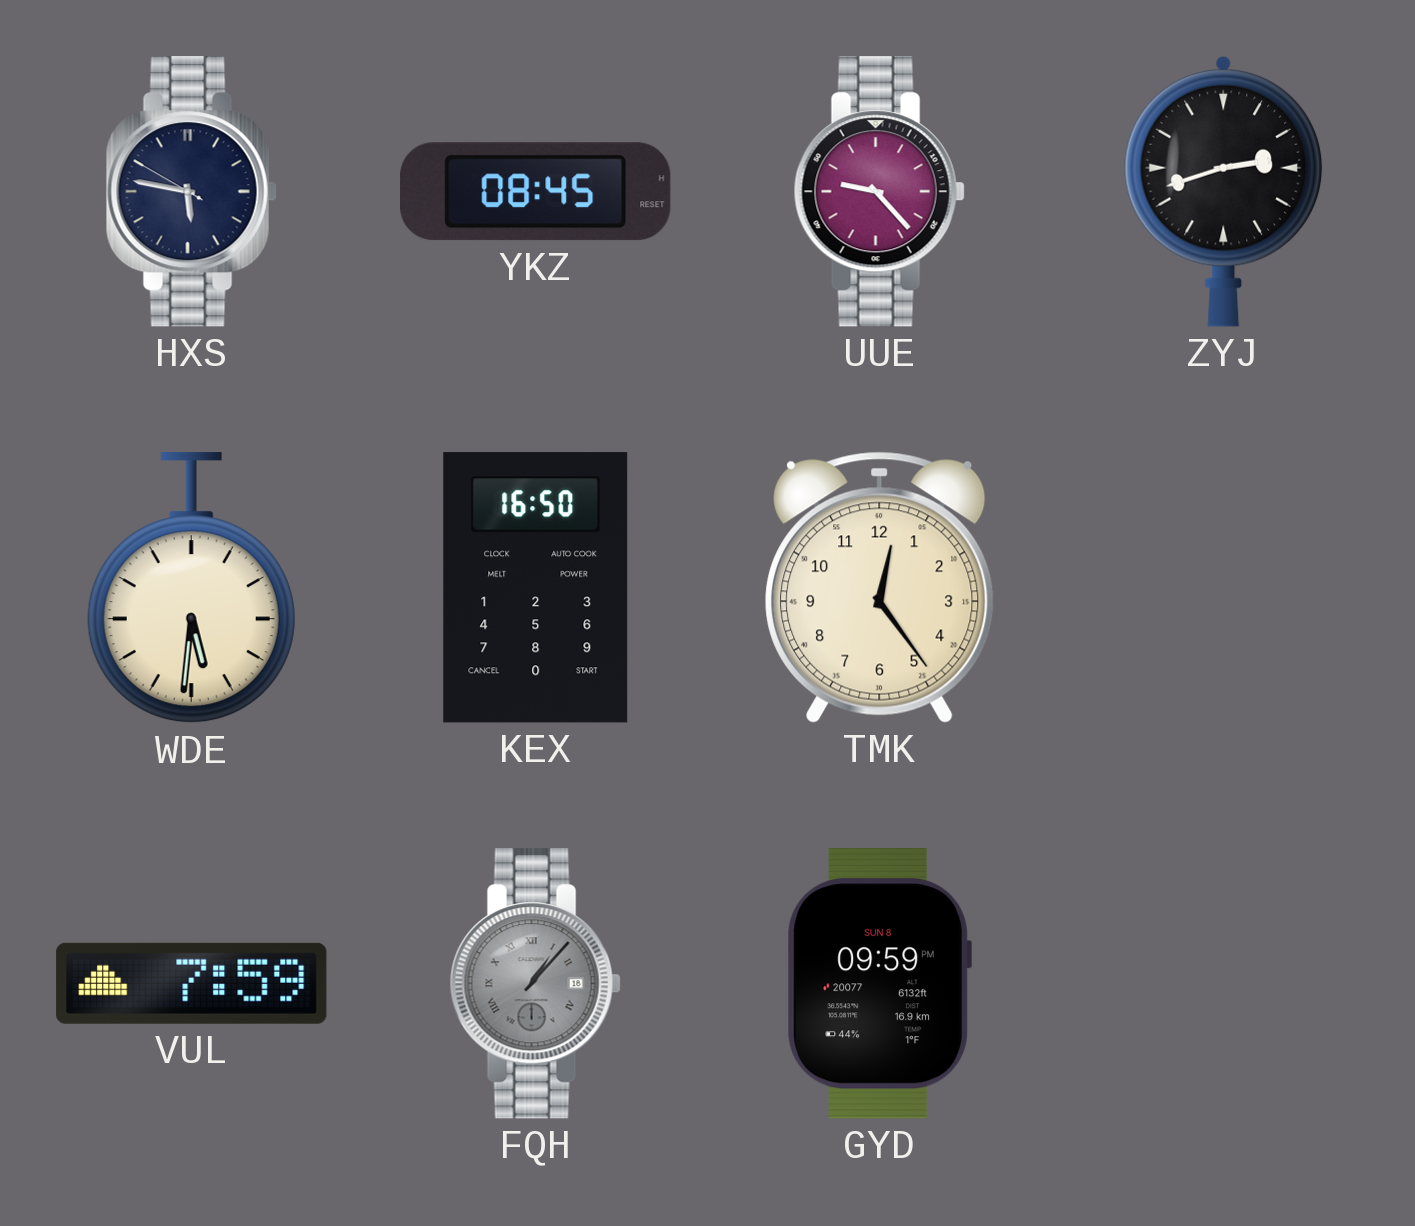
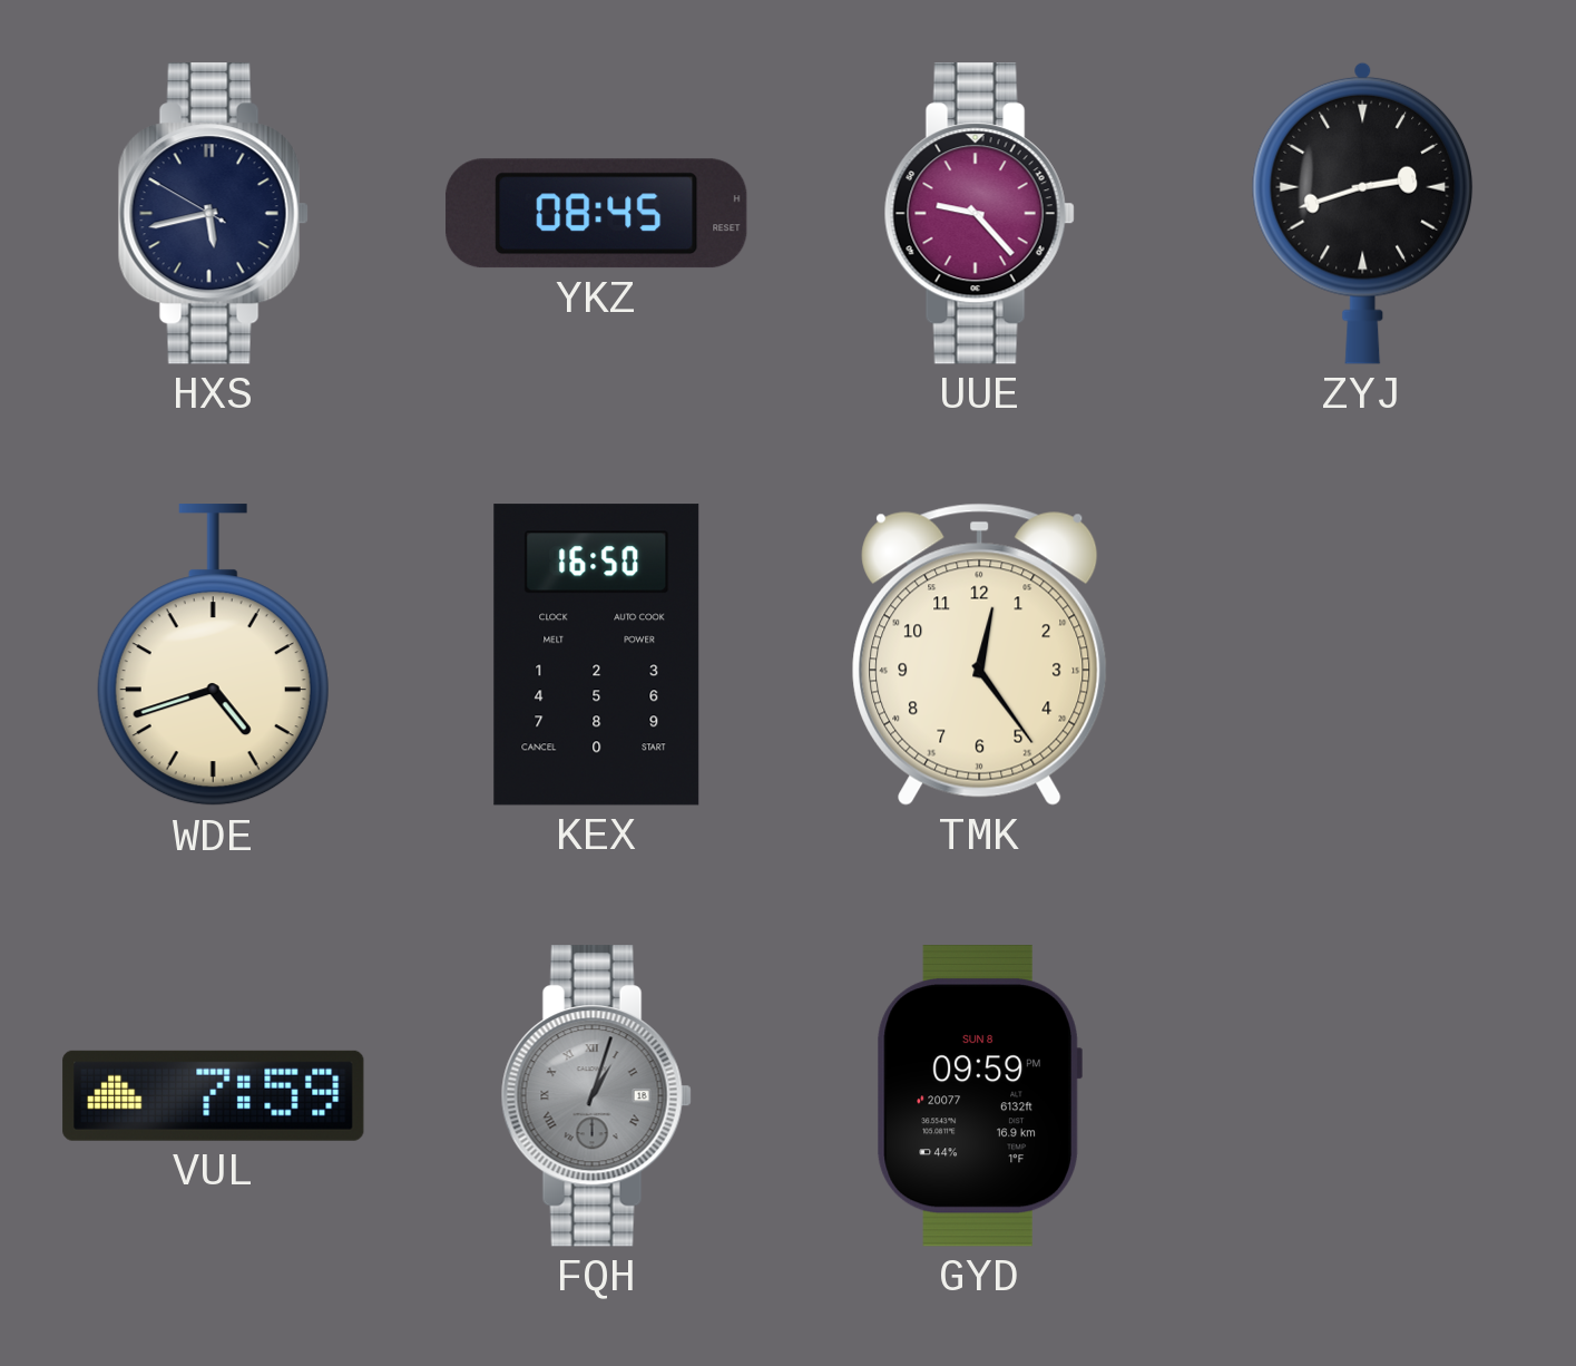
HXS: 5:46 -> 5:42 (213, 214)
WDE: 5:31 -> 4:42 (213, 655)
FQH: 1:07 -> 1:03 (596, 1096)
